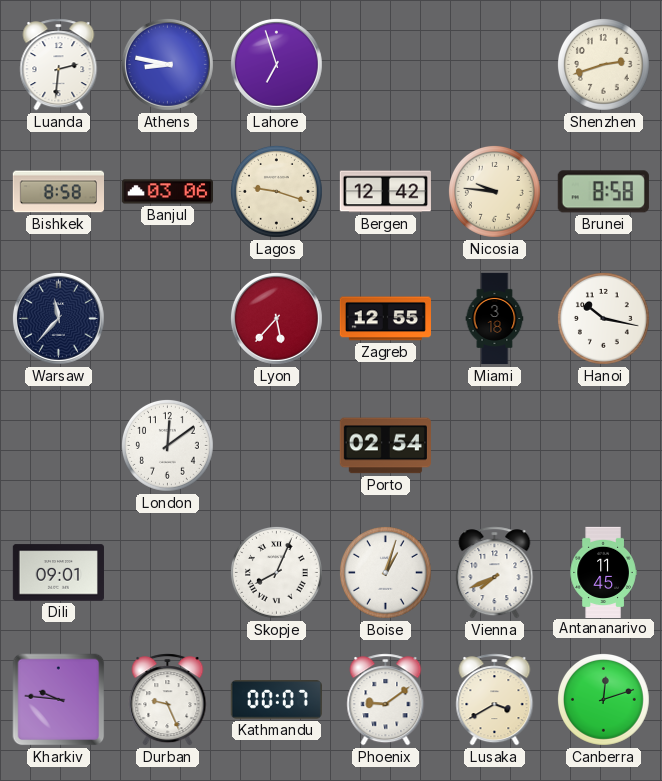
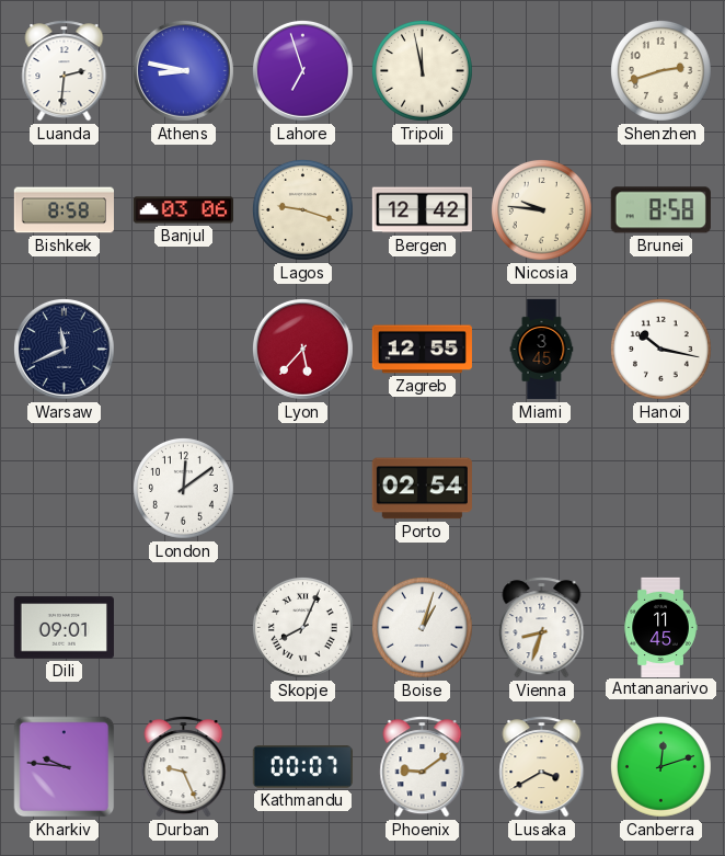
Tripoli: none -> 11:58 (423, 71)
Warsaw: 11:37 -> 11:41 (64, 349)
Miami: 3:18 -> 3:45 (542, 350)
Vienna: 7:41 -> 8:33 (542, 628)
